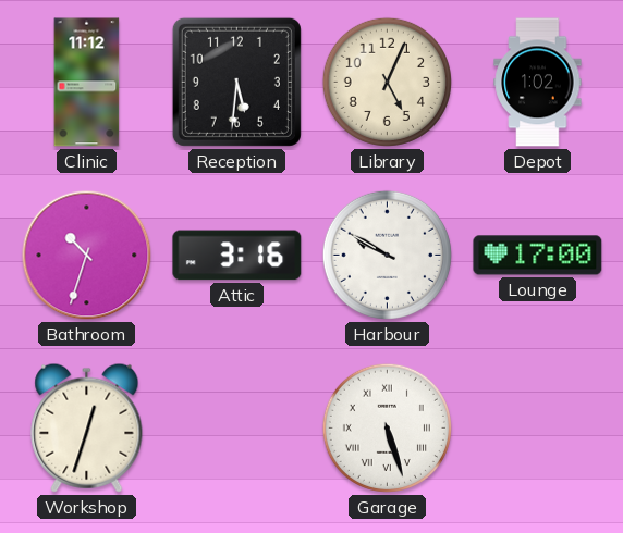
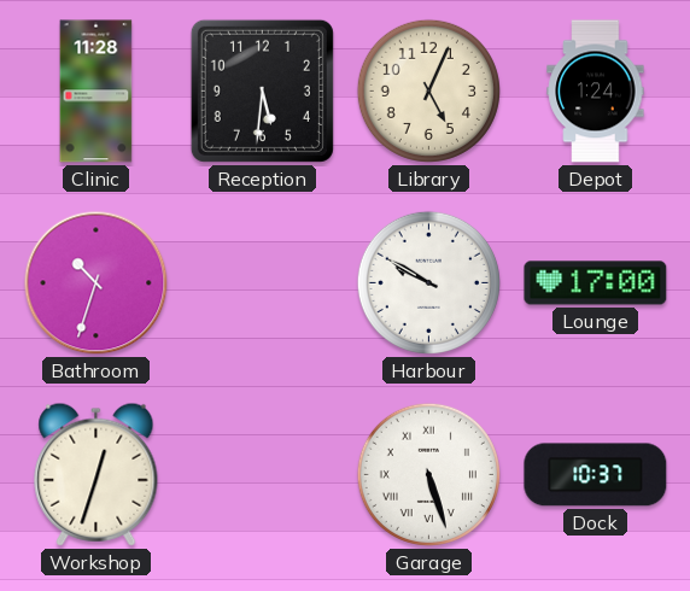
Clinic: 11:12 -> 11:28 (97, 92)
Depot: 1:02 -> 1:24 (596, 92)
Attic: 3:16 -> none (237, 256)
Dock: none -> 10:37 (596, 475)
